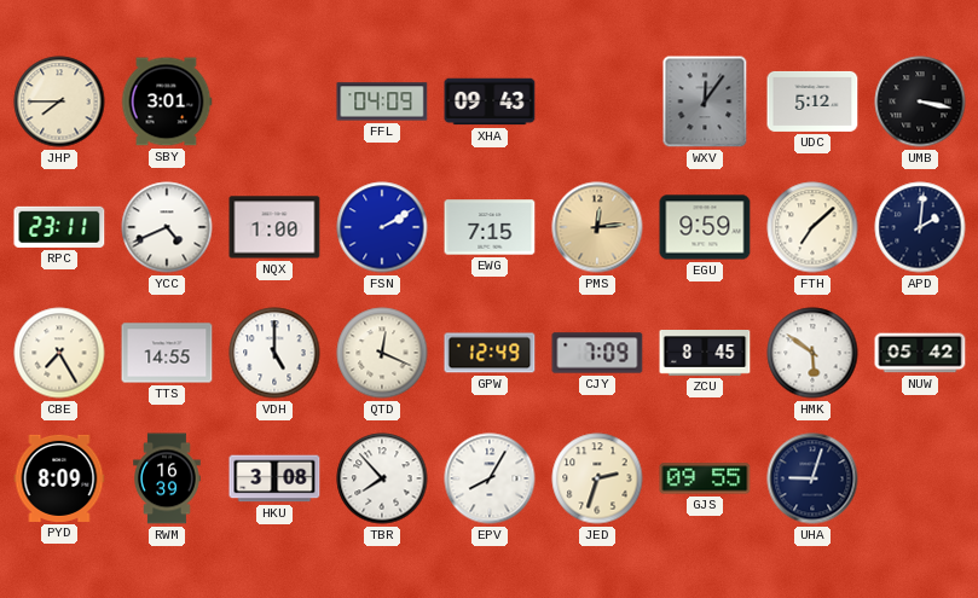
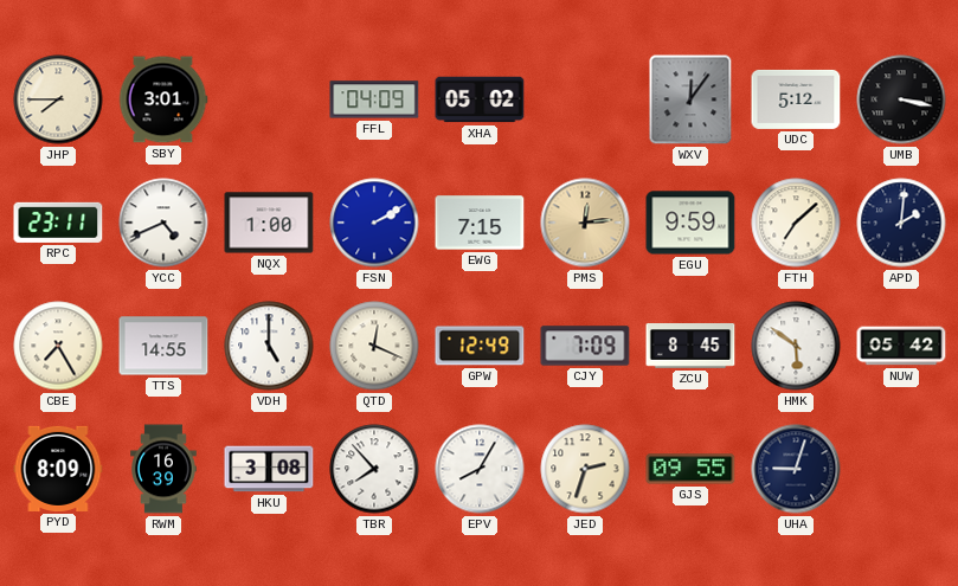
XHA: 09:43 -> 05:02 (480, 99)
